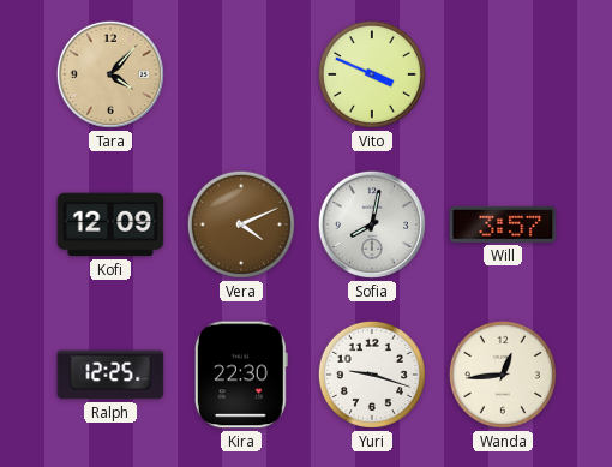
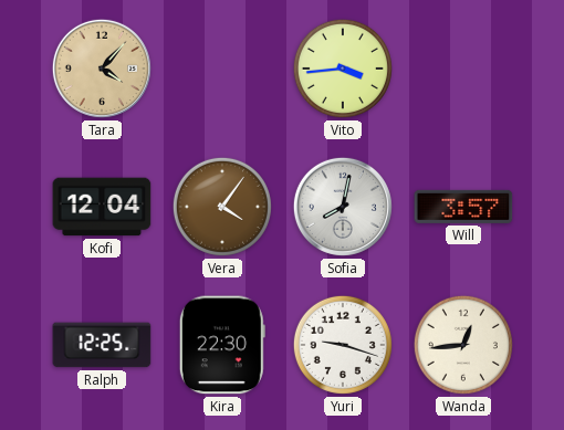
Vito: 3:49 -> 3:44 (343, 69)
Kofi: 12:09 -> 12:04 (102, 207)
Vera: 4:11 -> 4:06 (222, 207)
